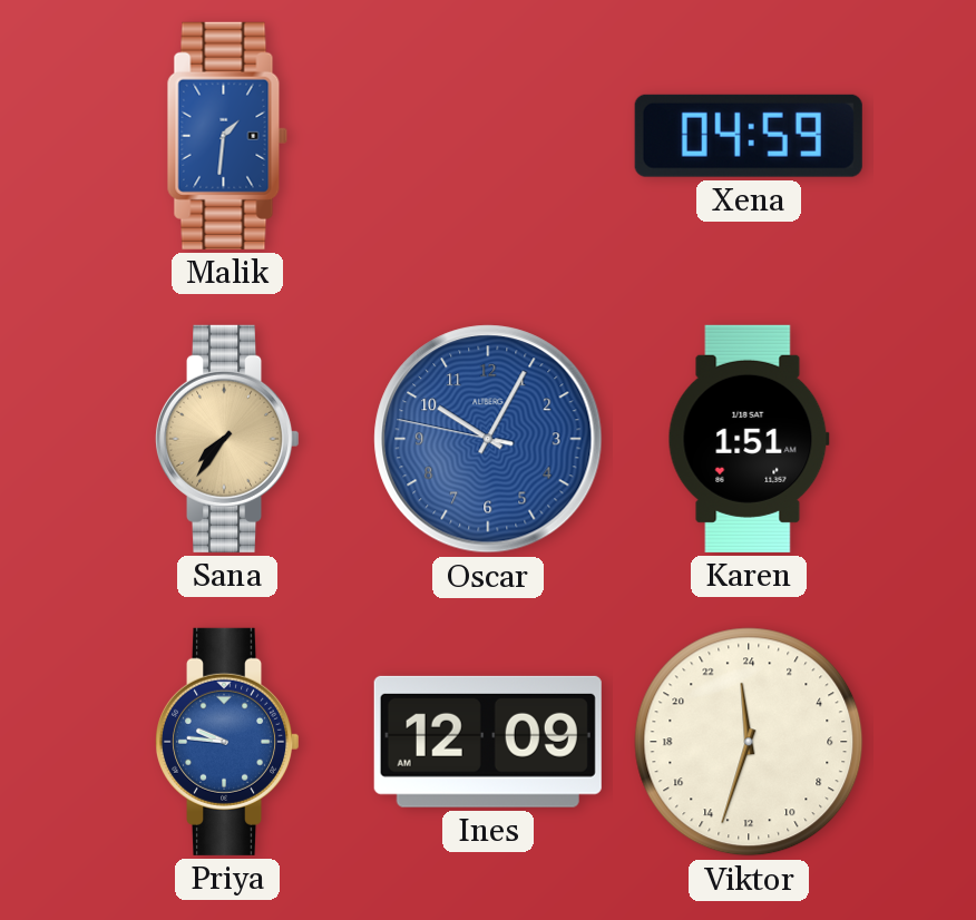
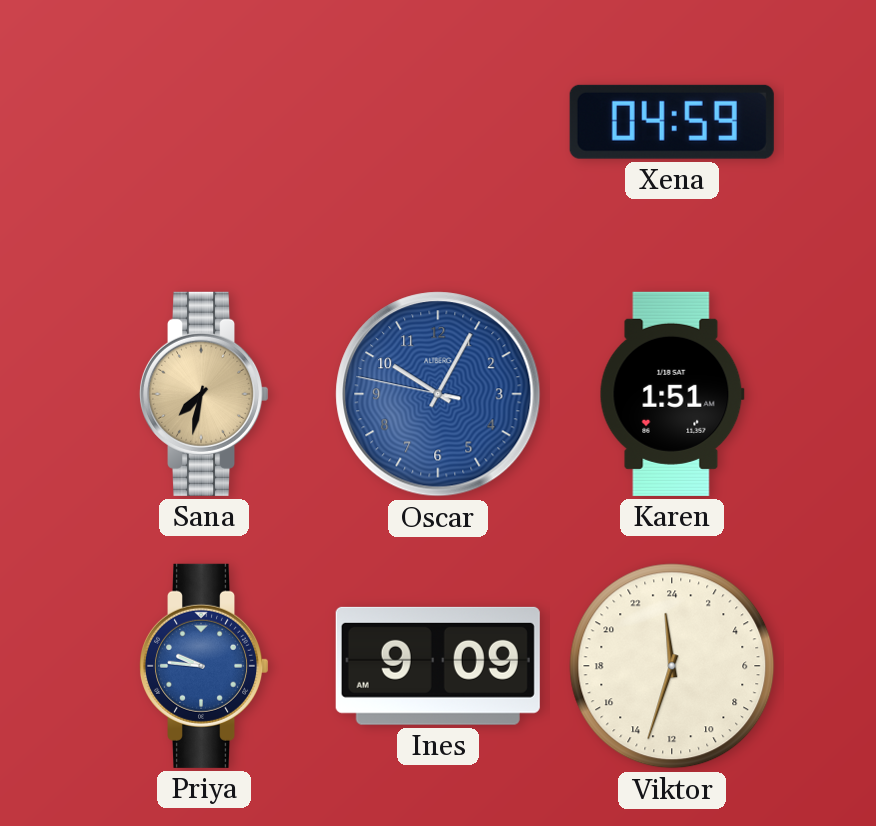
Malik: 1:31 -> none (227, 136)
Sana: 7:36 -> 7:32 (204, 394)
Ines: 12:09 -> 9:09 (438, 666)
